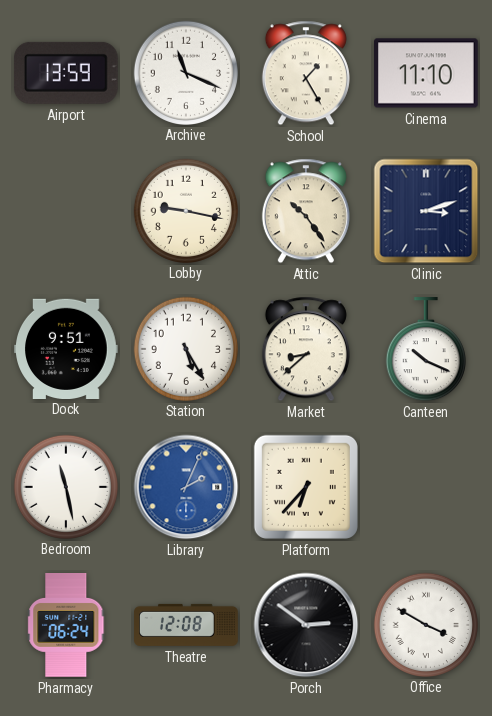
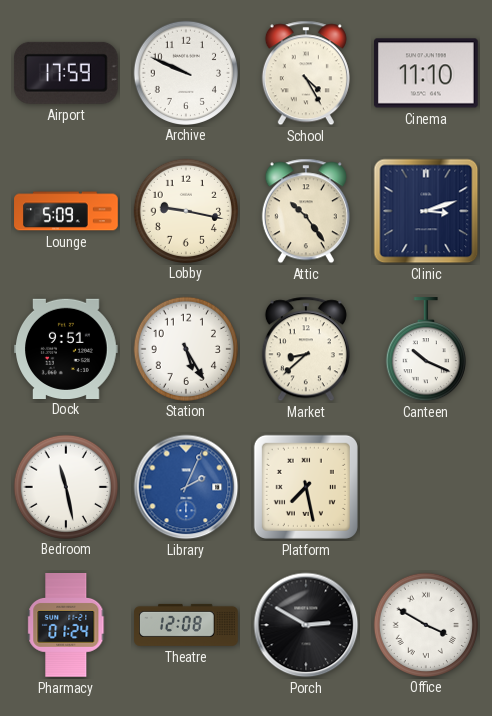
Airport: 13:59 -> 17:59 (66, 73)
Archive: 11:19 -> 9:49 (185, 72)
School: 1:25 -> 4:25 (306, 73)
Lounge: none -> 5:09 (66, 211)
Platform: 6:37 -> 7:28 (306, 487)
Pharmacy: 06:24 -> 01:24 (67, 625)
Porch: 2:51 -> 2:50 (306, 625)
